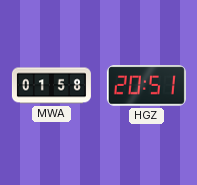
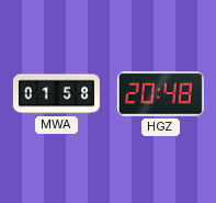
HGZ: 20:51 -> 20:48 (160, 94)
